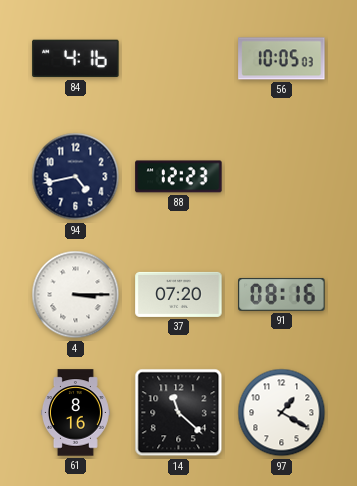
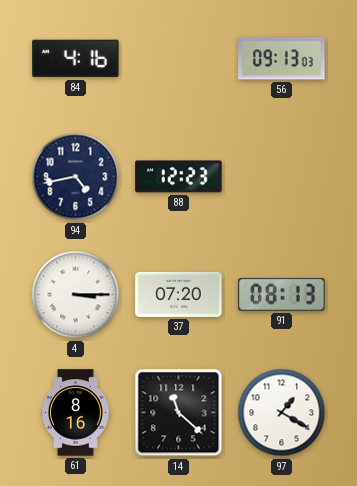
56: 10:05 -> 09:13 (282, 59)
91: 08:16 -> 08:13 (282, 294)
